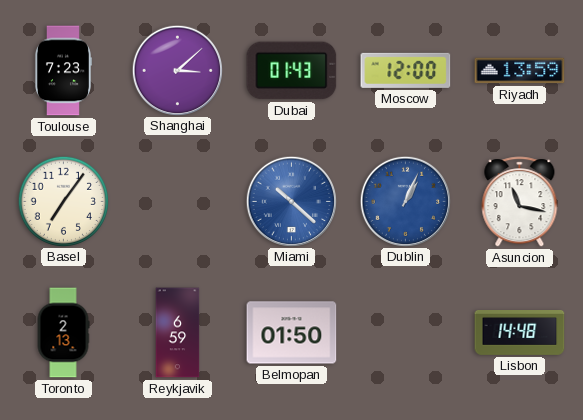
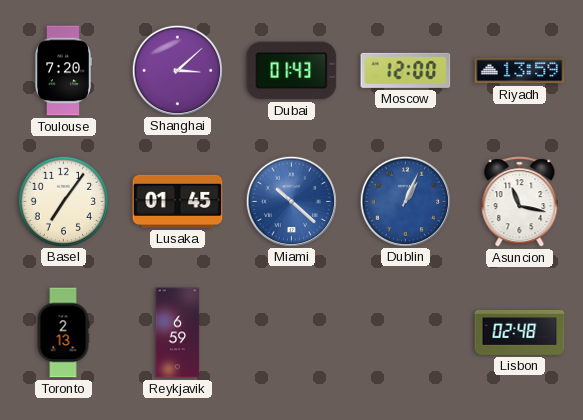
Toulouse: 7:23 -> 7:20 (62, 71)
Lusaka: none -> 01:45 (178, 201)
Belmopan: 01:50 -> none (292, 333)
Lisbon: 14:48 -> 02:48 (520, 333)
